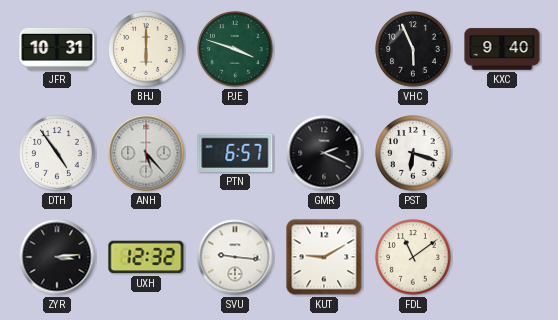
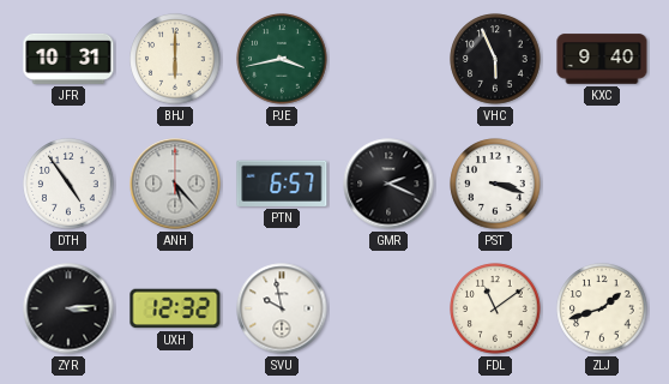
PJE: 3:48 -> 3:43 (282, 59)
PST: 6:18 -> 3:18 (495, 184)
SVU: 9:16 -> 9:58 (282, 308)
KUT: 9:10 -> none (324, 257)
ZLJ: none -> 1:42 (602, 308)
